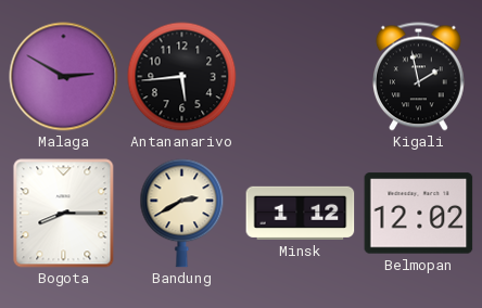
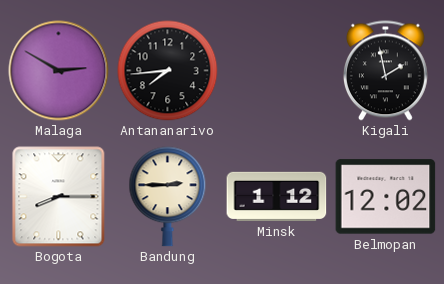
Antananarivo: 5:44 -> 7:44 (168, 71)
Bandung: 2:40 -> 2:45 (168, 197)
